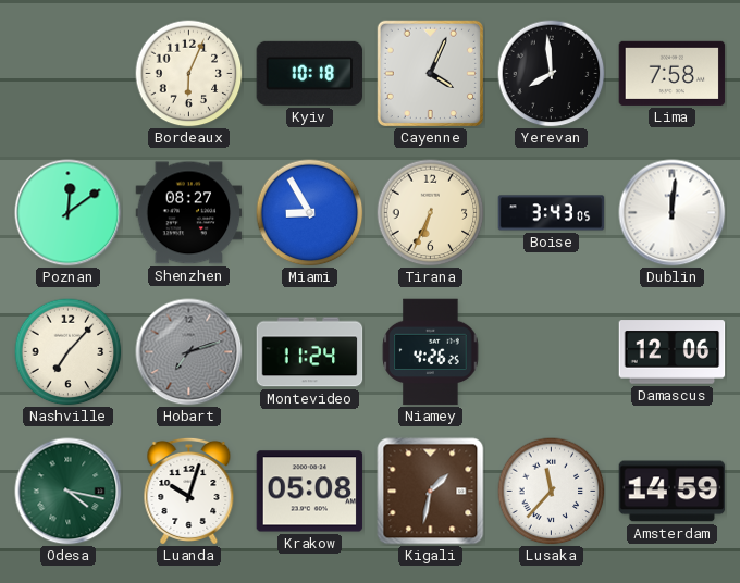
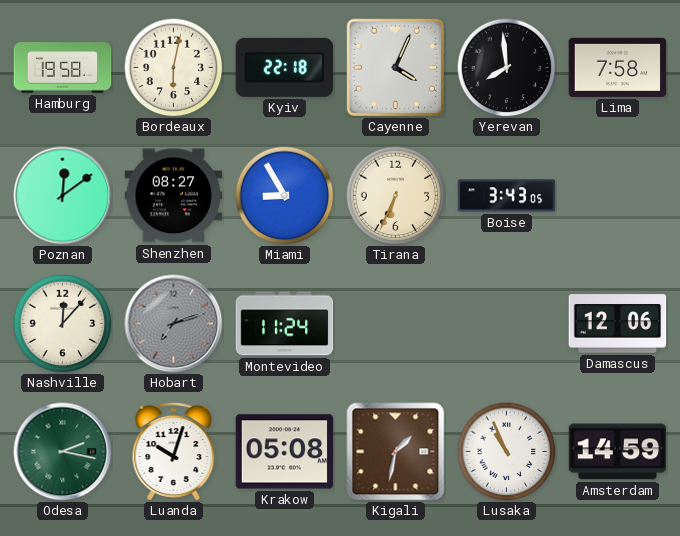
Hamburg: none -> 19:58 (63, 68)
Bordeaux: 6:04 -> 6:02 (174, 68)
Kyiv: 10:18 -> 22:18 (285, 67)
Dublin: 12:01 -> none (673, 213)
Nashville: 7:07 -> 12:07 (63, 324)
Niamey: 4:26 -> none (431, 352)
Odesa: 4:17 -> 2:17 (63, 452)
Lusaka: 11:37 -> 10:56 (507, 452)
